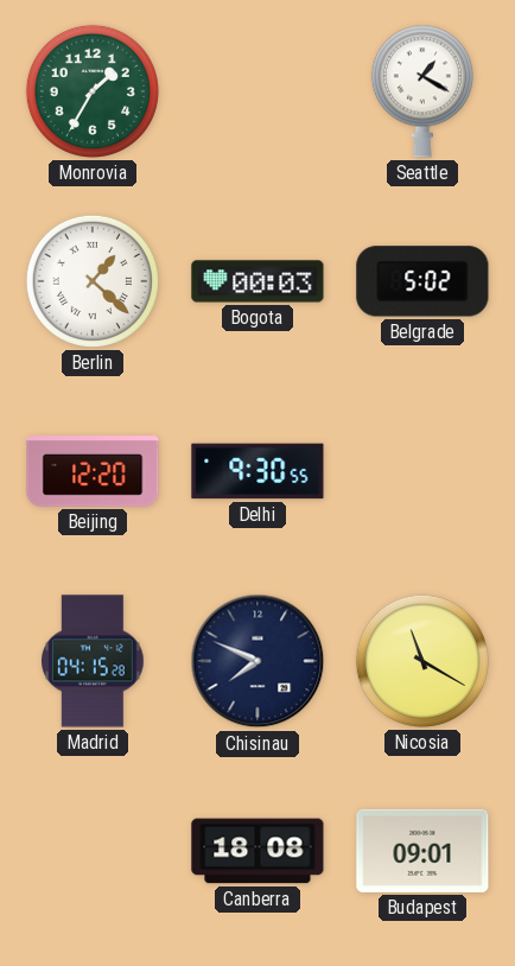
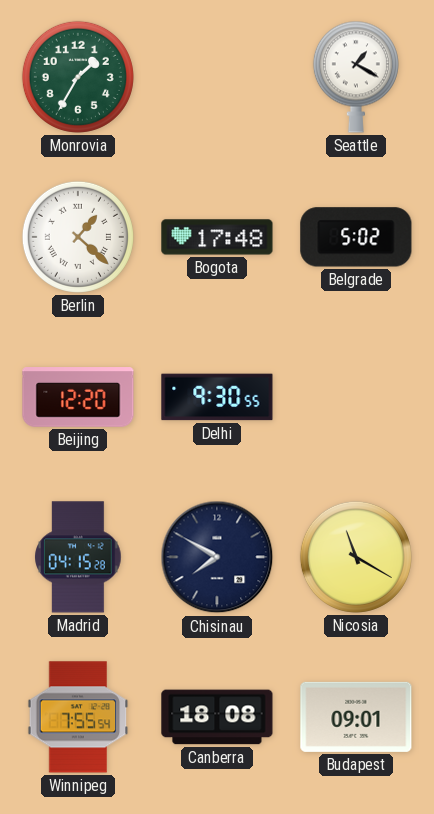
Bogota: 00:03 -> 17:48 (217, 237)
Chisinau: 7:49 -> 7:50 (217, 557)
Winnipeg: none -> 7:55 (78, 717)
